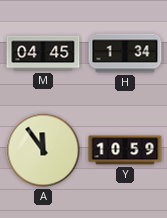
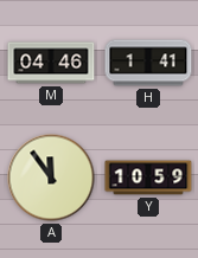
M: 04:45 -> 04:46 (51, 63)
H: 1:34 -> 1:41 (148, 63)
